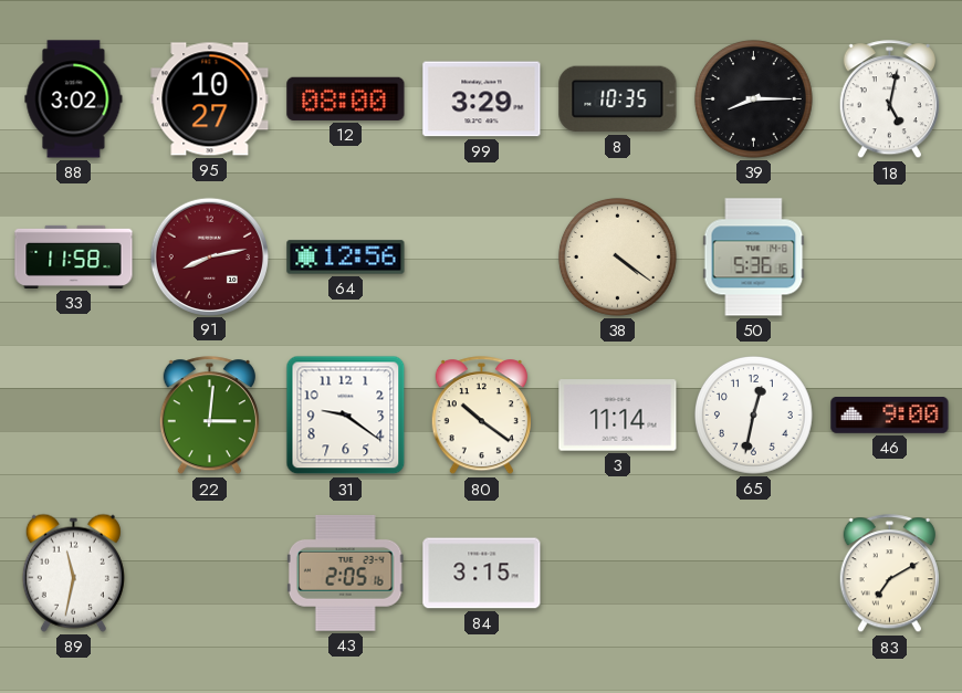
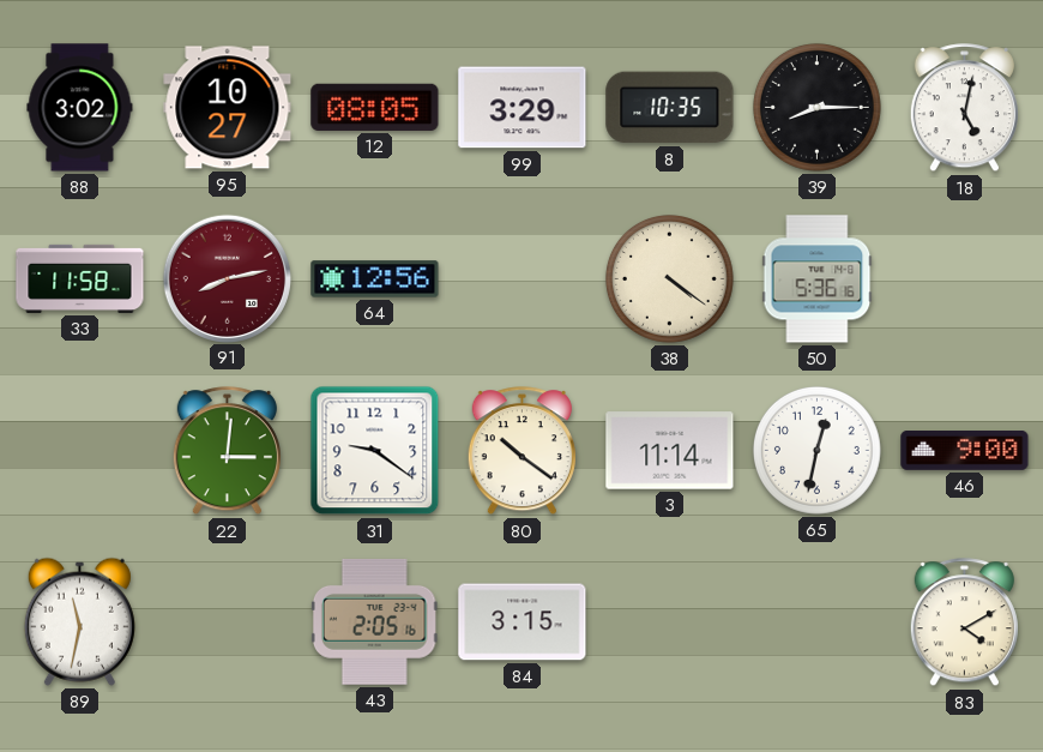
12: 08:00 -> 08:05 (375, 107)
83: 7:10 -> 4:10 (964, 622)
